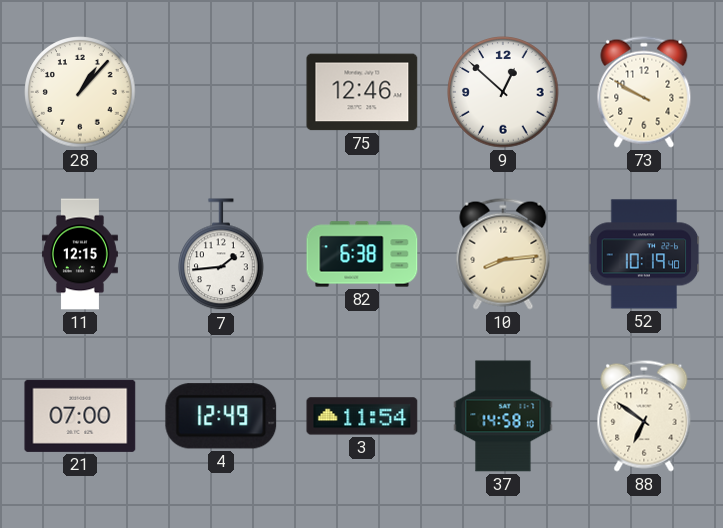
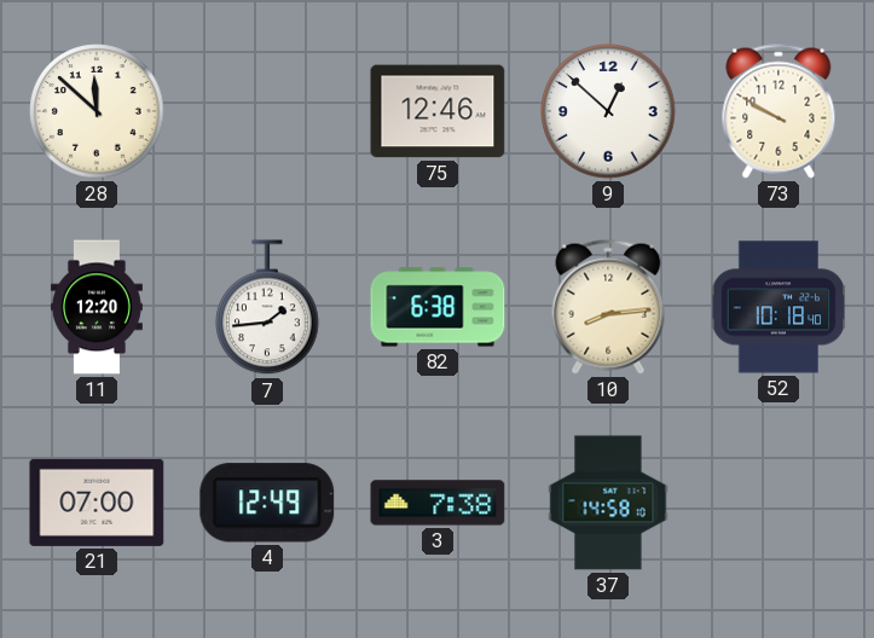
28: 1:07 -> 11:52 (97, 111)
11: 12:15 -> 12:20 (97, 307)
52: 10:19 -> 10:18 (779, 307)
3: 11:54 -> 7:38 (438, 503)
88: 6:51 -> none (644, 416)
